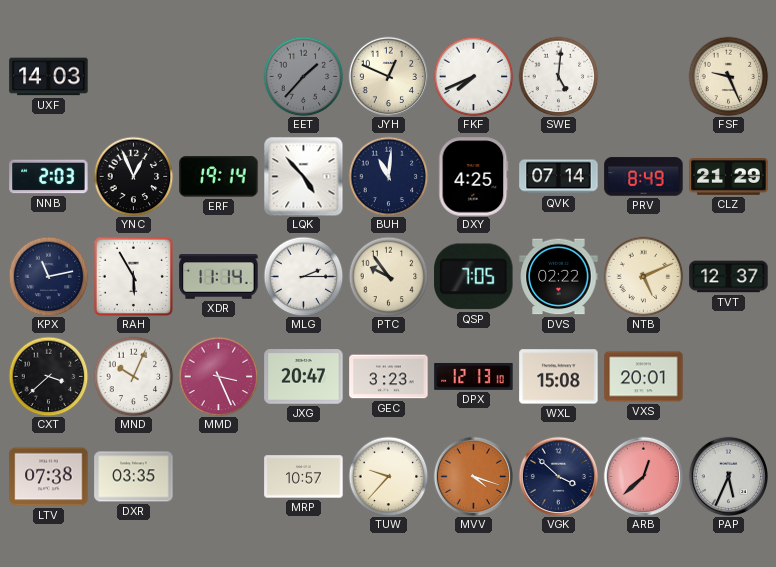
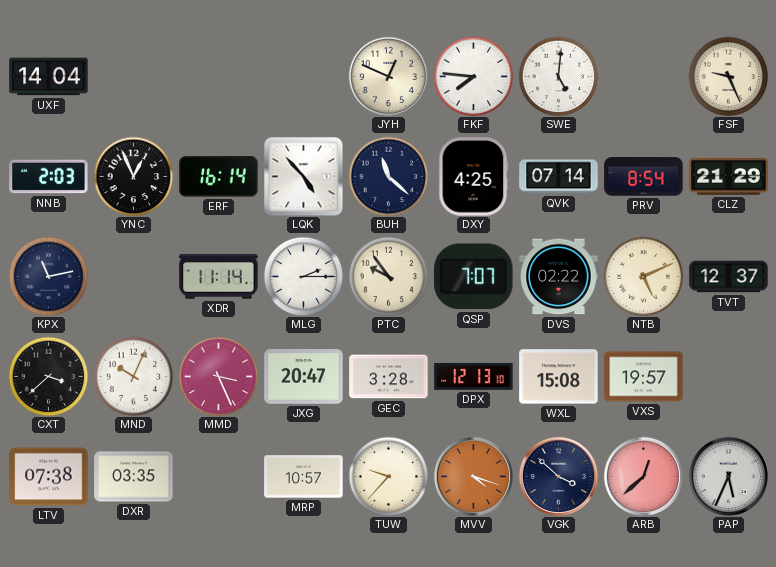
UXF: 14:03 -> 14:04 (49, 77)
EET: 1:37 -> none (303, 76)
FKF: 7:41 -> 7:46 (473, 76)
ERF: 19:14 -> 16:14 (219, 177)
BUH: 11:01 -> 11:22 (388, 176)
PRV: 8:49 -> 8:54 (644, 177)
RAH: 5:55 -> none (133, 276)
QSP: 7:05 -> 7:07 (474, 277)
GEC: 3:23 -> 3:28 (389, 377)
VXS: 20:01 -> 19:57 (644, 377)
